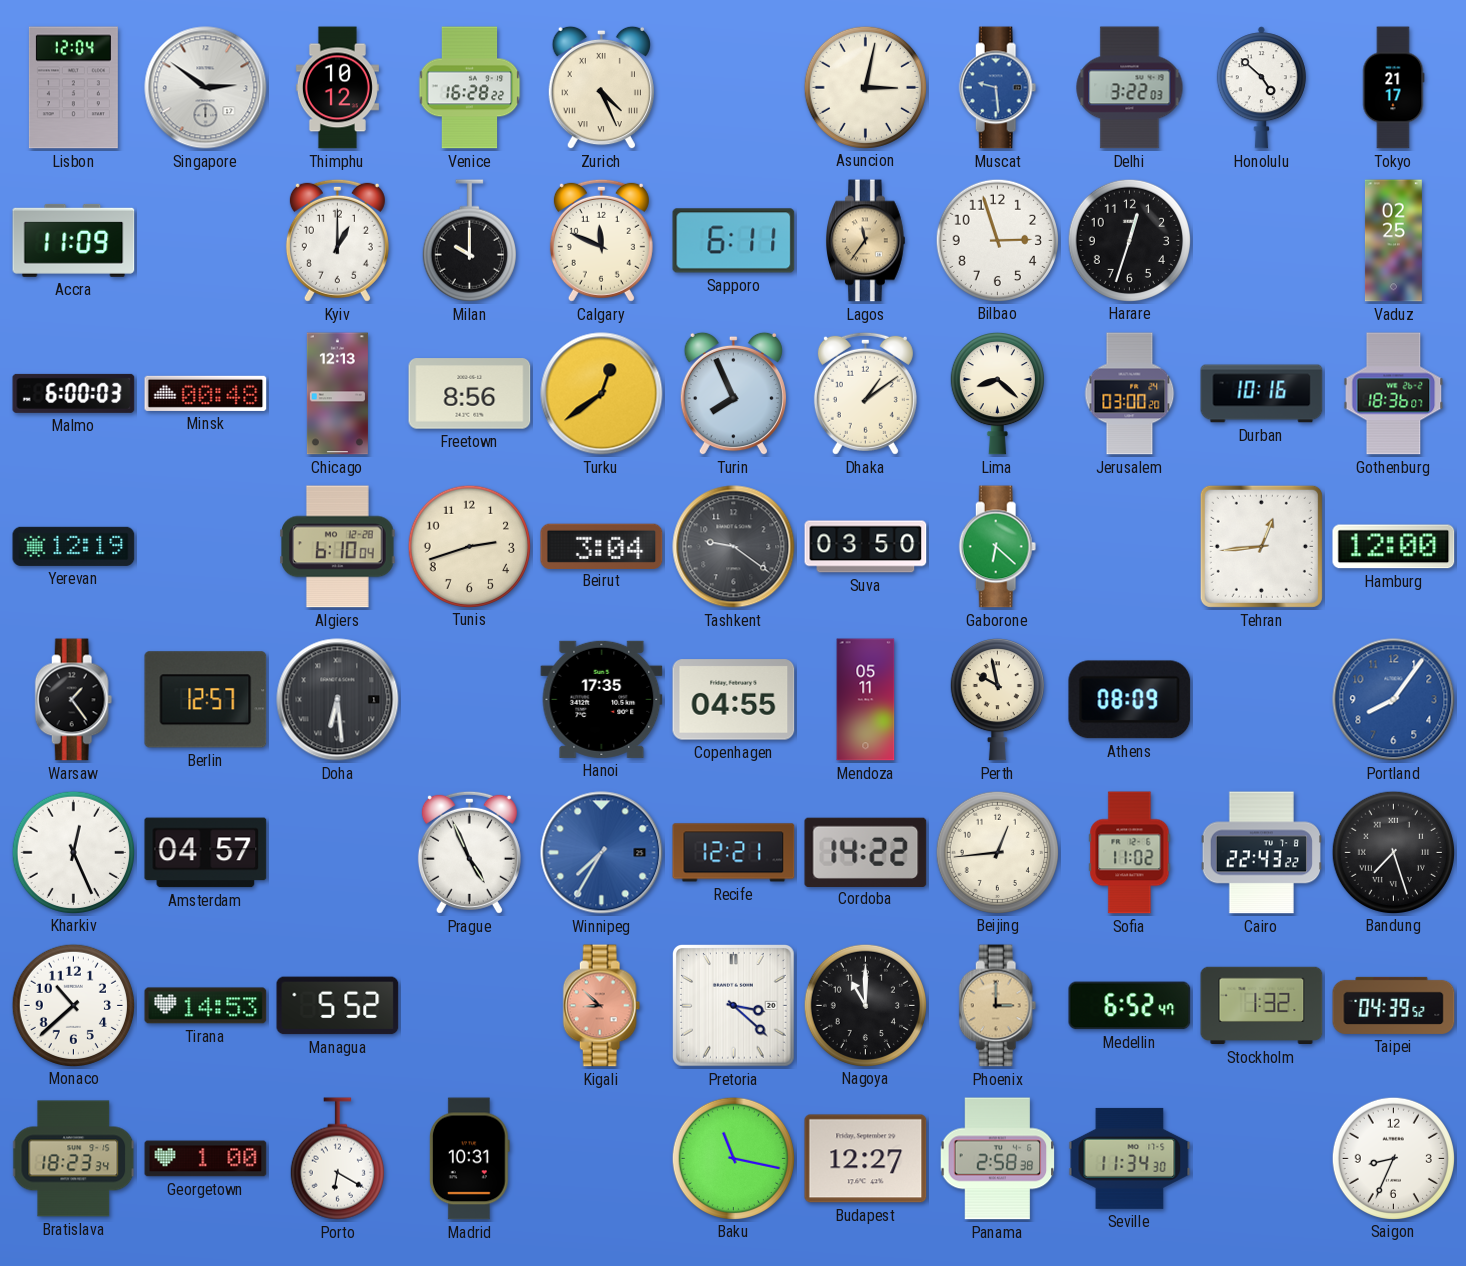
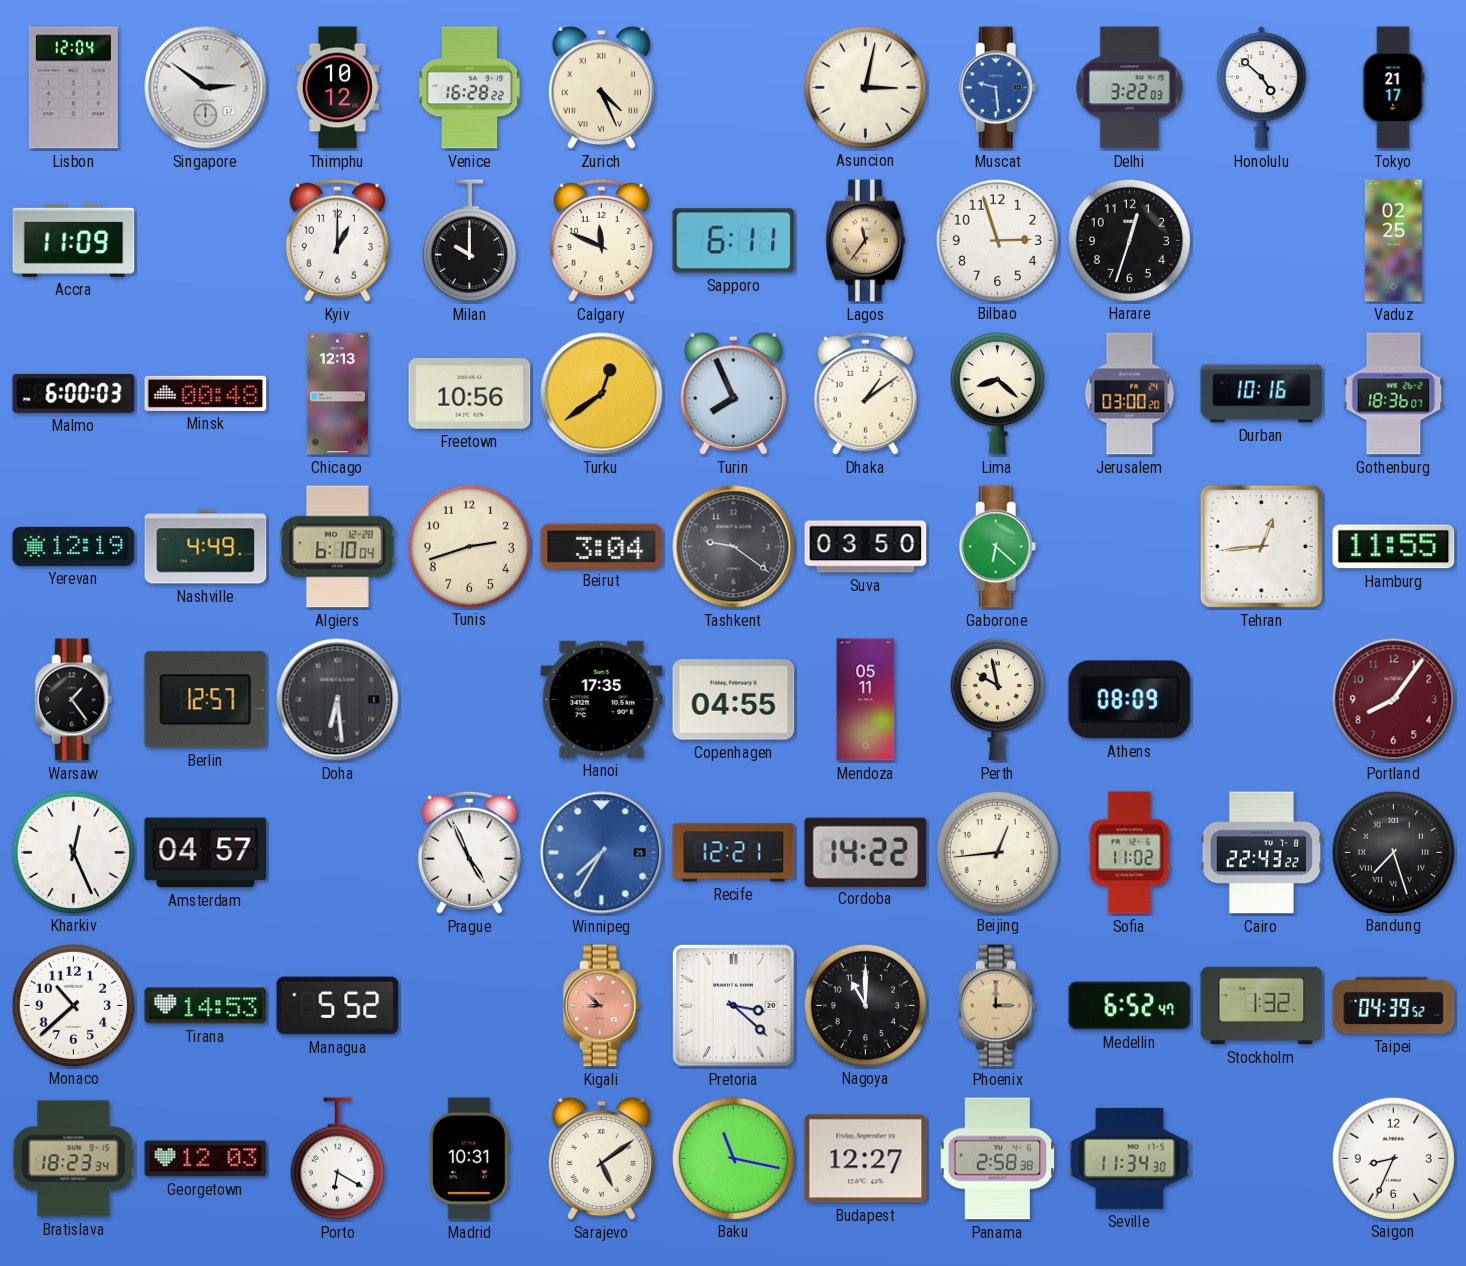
Freetown: 8:56 -> 10:56 (470, 394)
Nashville: none -> 4:49 (206, 547)
Hamburg: 12:00 -> 11:55 (1394, 547)
Portland dial: blue -> burgundy (1394, 700)
Georgetown: 1:00 -> 12:03 (206, 1159)
Sarajevo: none -> 5:09 (601, 1159)
